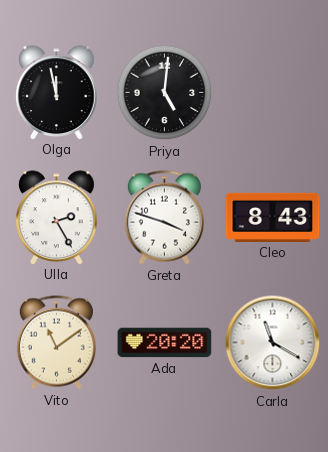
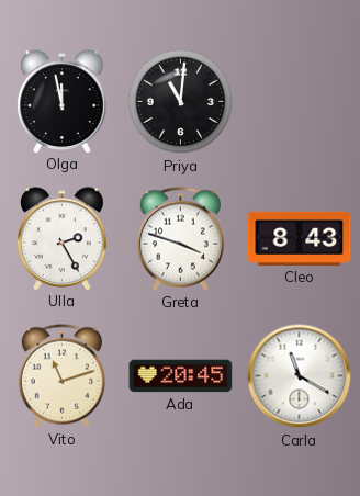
Priya: 5:01 -> 11:01 (181, 102)
Vito: 11:09 -> 11:12 (61, 376)
Ada: 20:20 -> 20:45 (181, 376)
